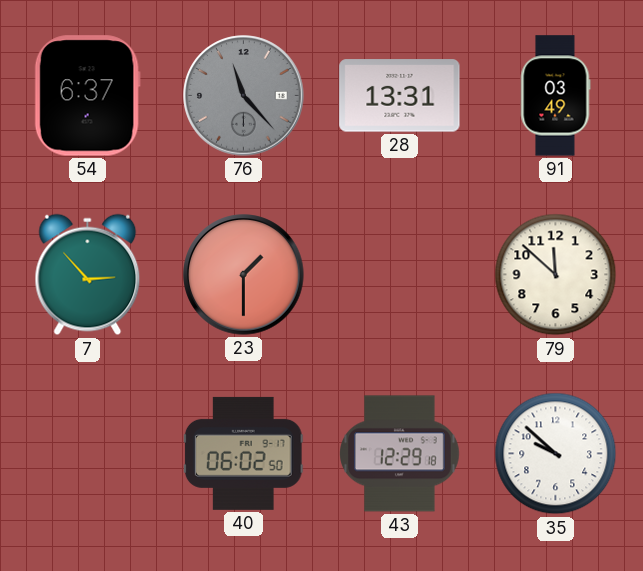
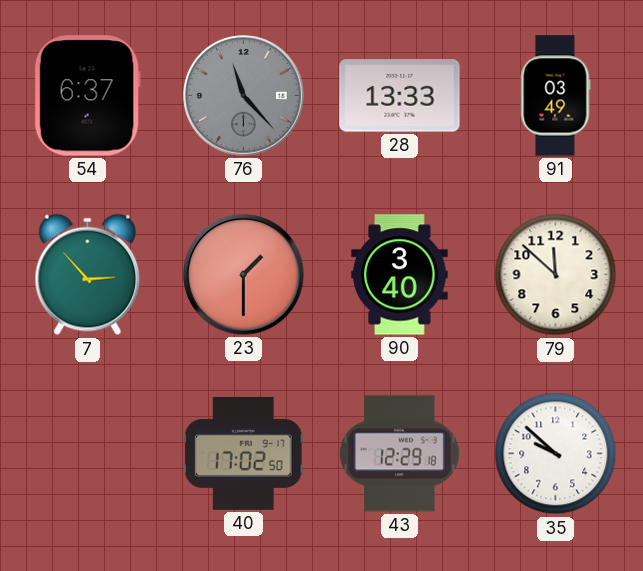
28: 13:31 -> 13:33 (400, 96)
90: none -> 3:40 (400, 275)
40: 06:02 -> 17:02 (243, 453)
